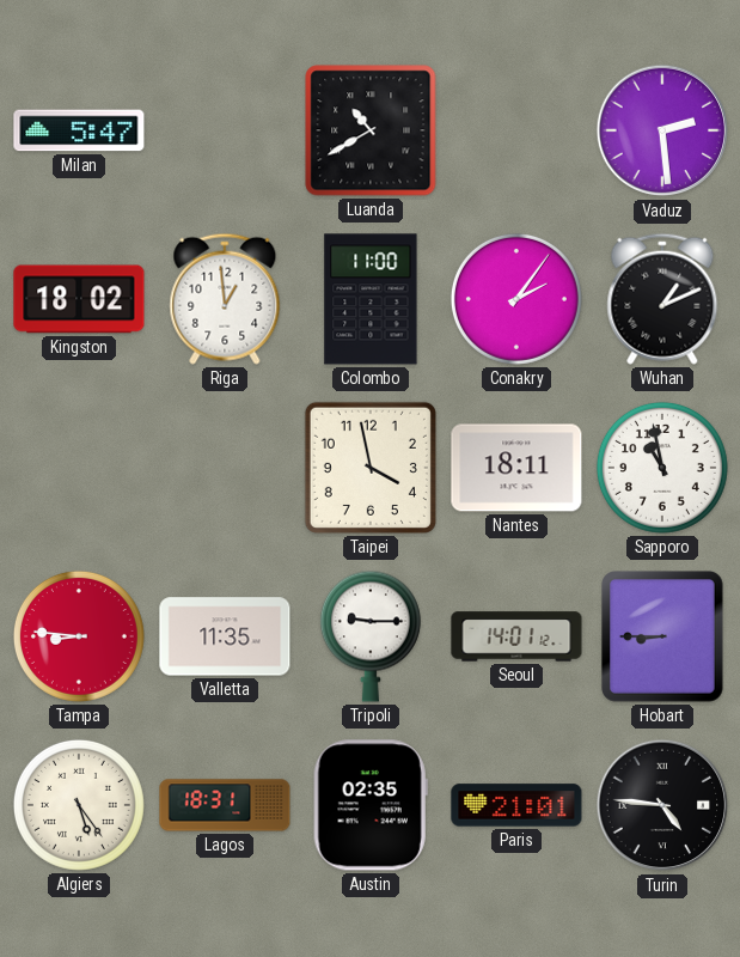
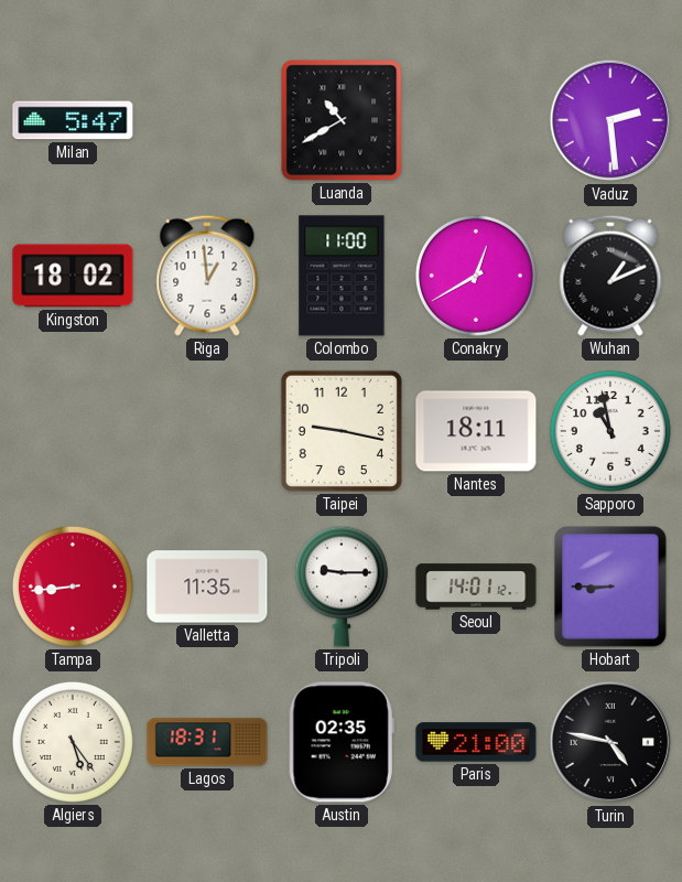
Conakry: 2:06 -> 12:40 (476, 276)
Taipei: 3:58 -> 9:17 (342, 431)
Tampa: 8:46 -> 8:44 (73, 587)
Paris: 21:01 -> 21:00 (476, 742)
Turin: 4:46 -> 4:47 (610, 742)
